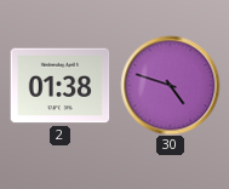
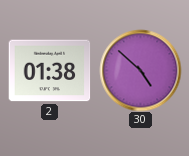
30: 4:48 -> 4:52 (140, 70)
